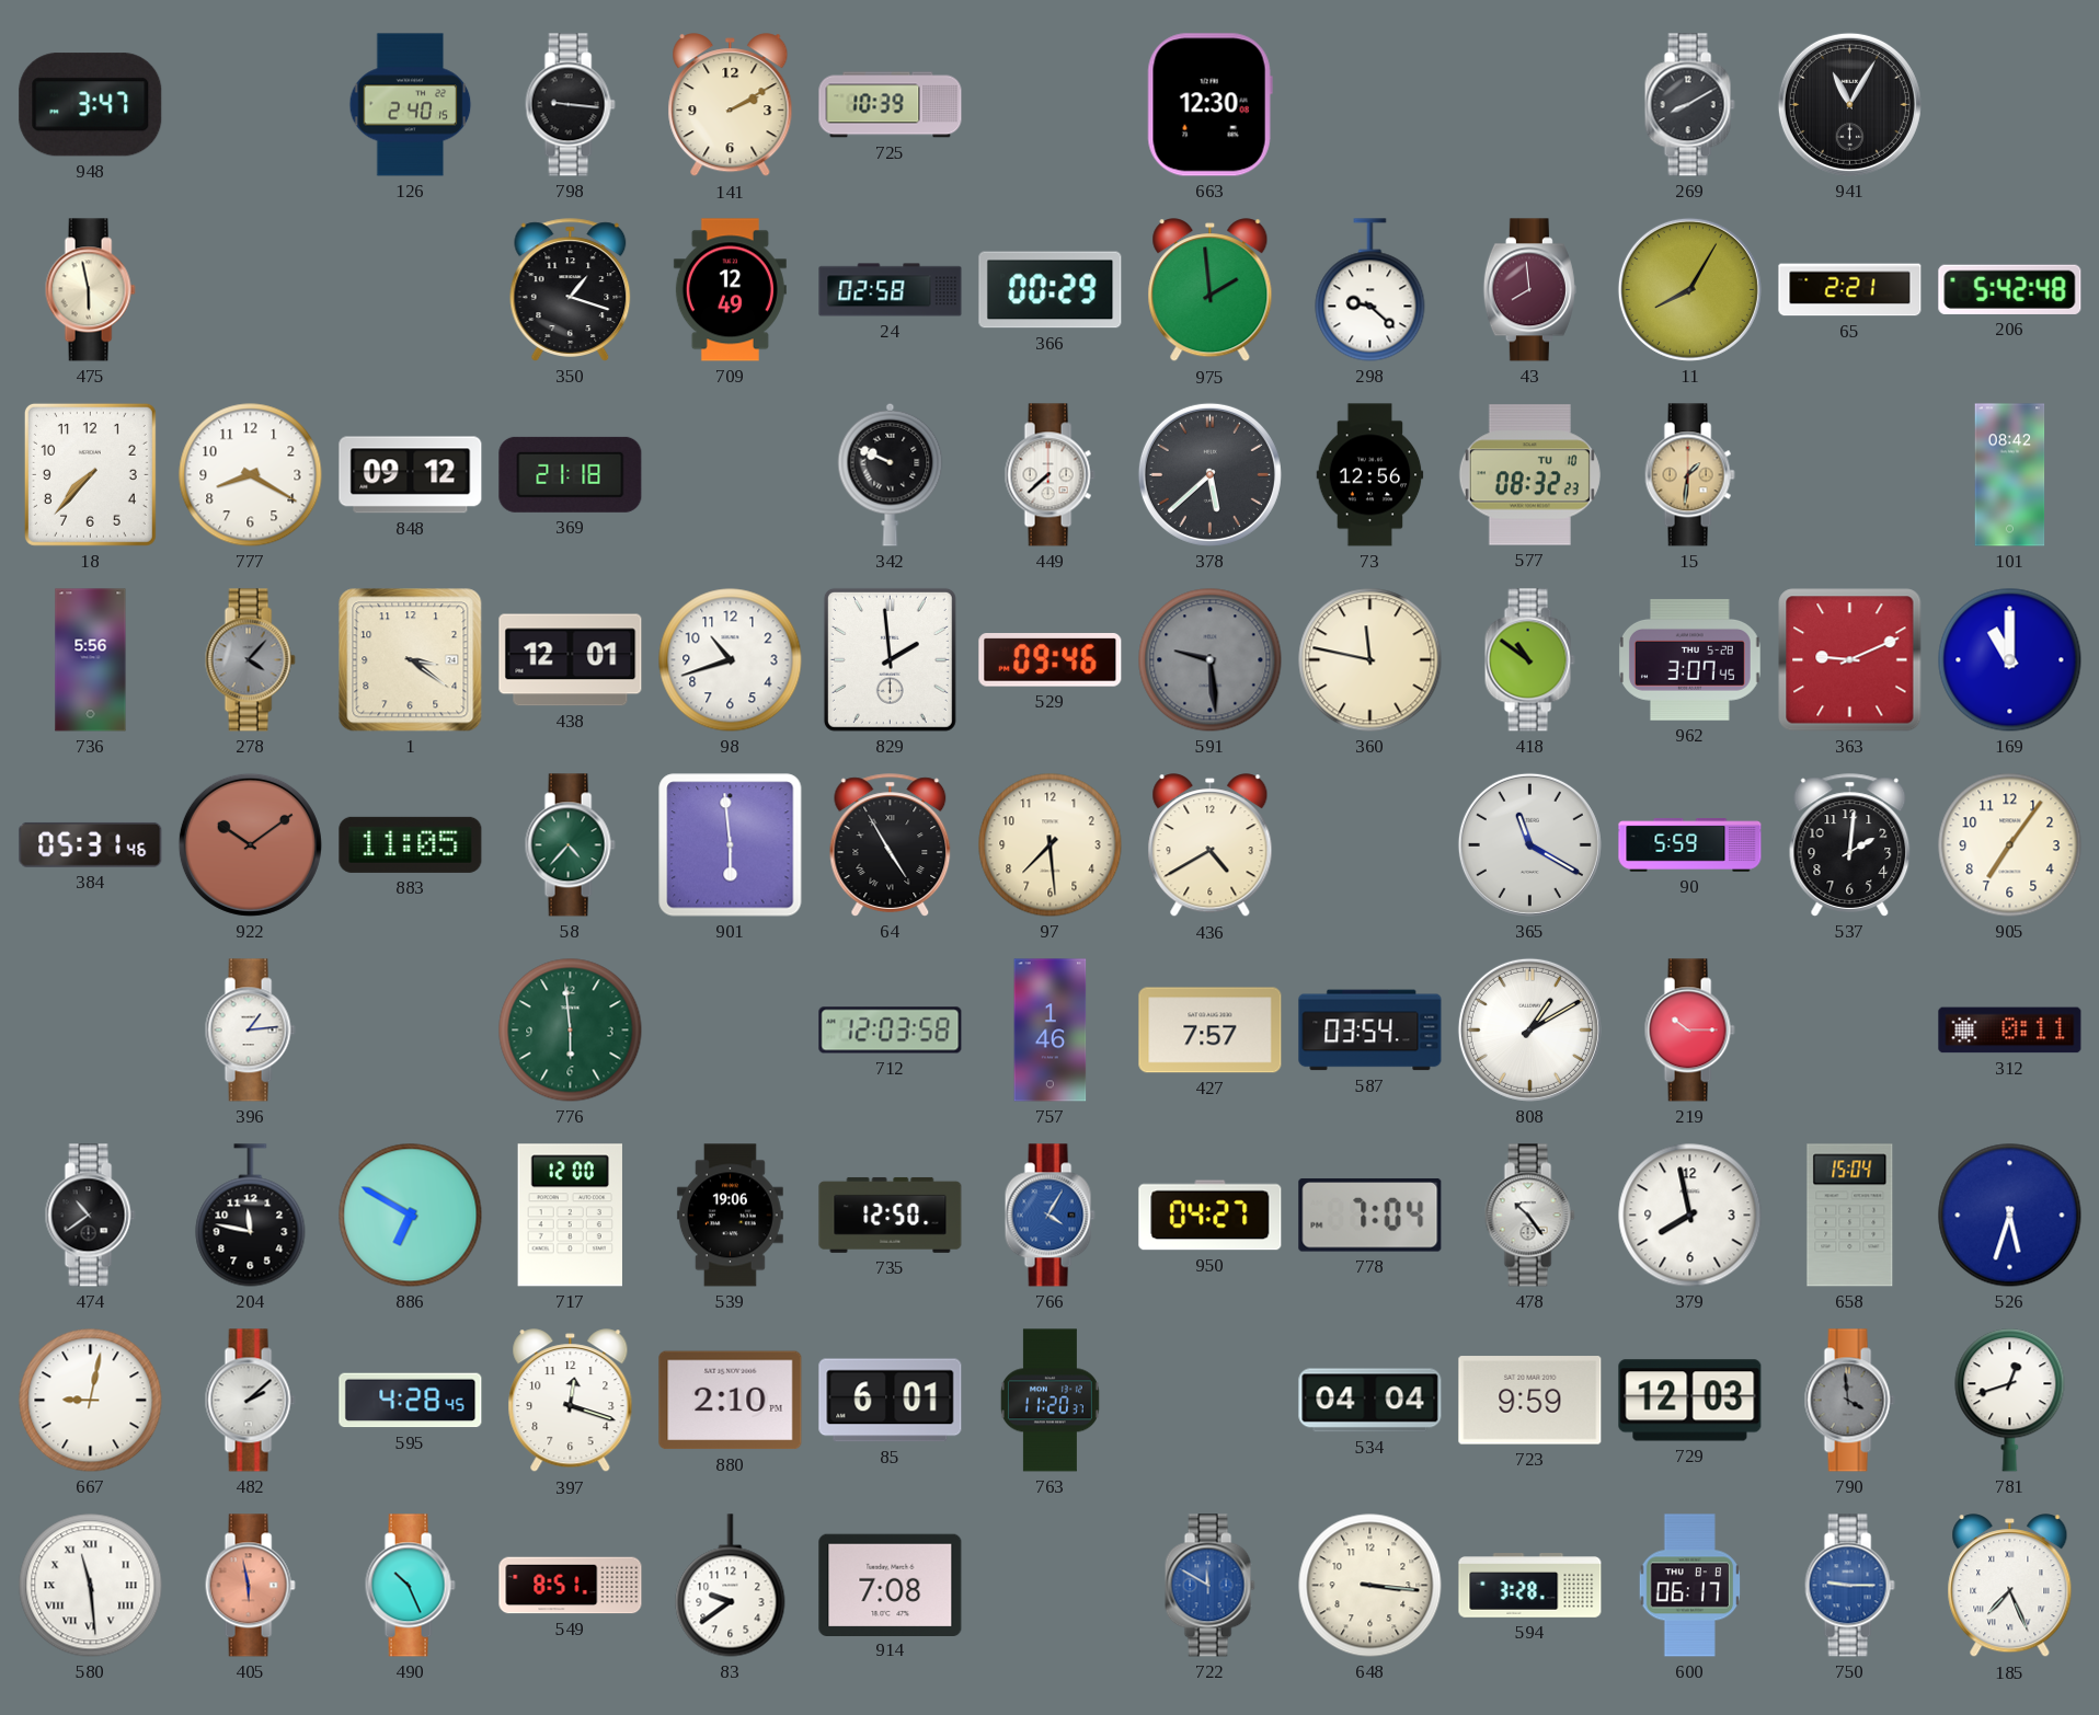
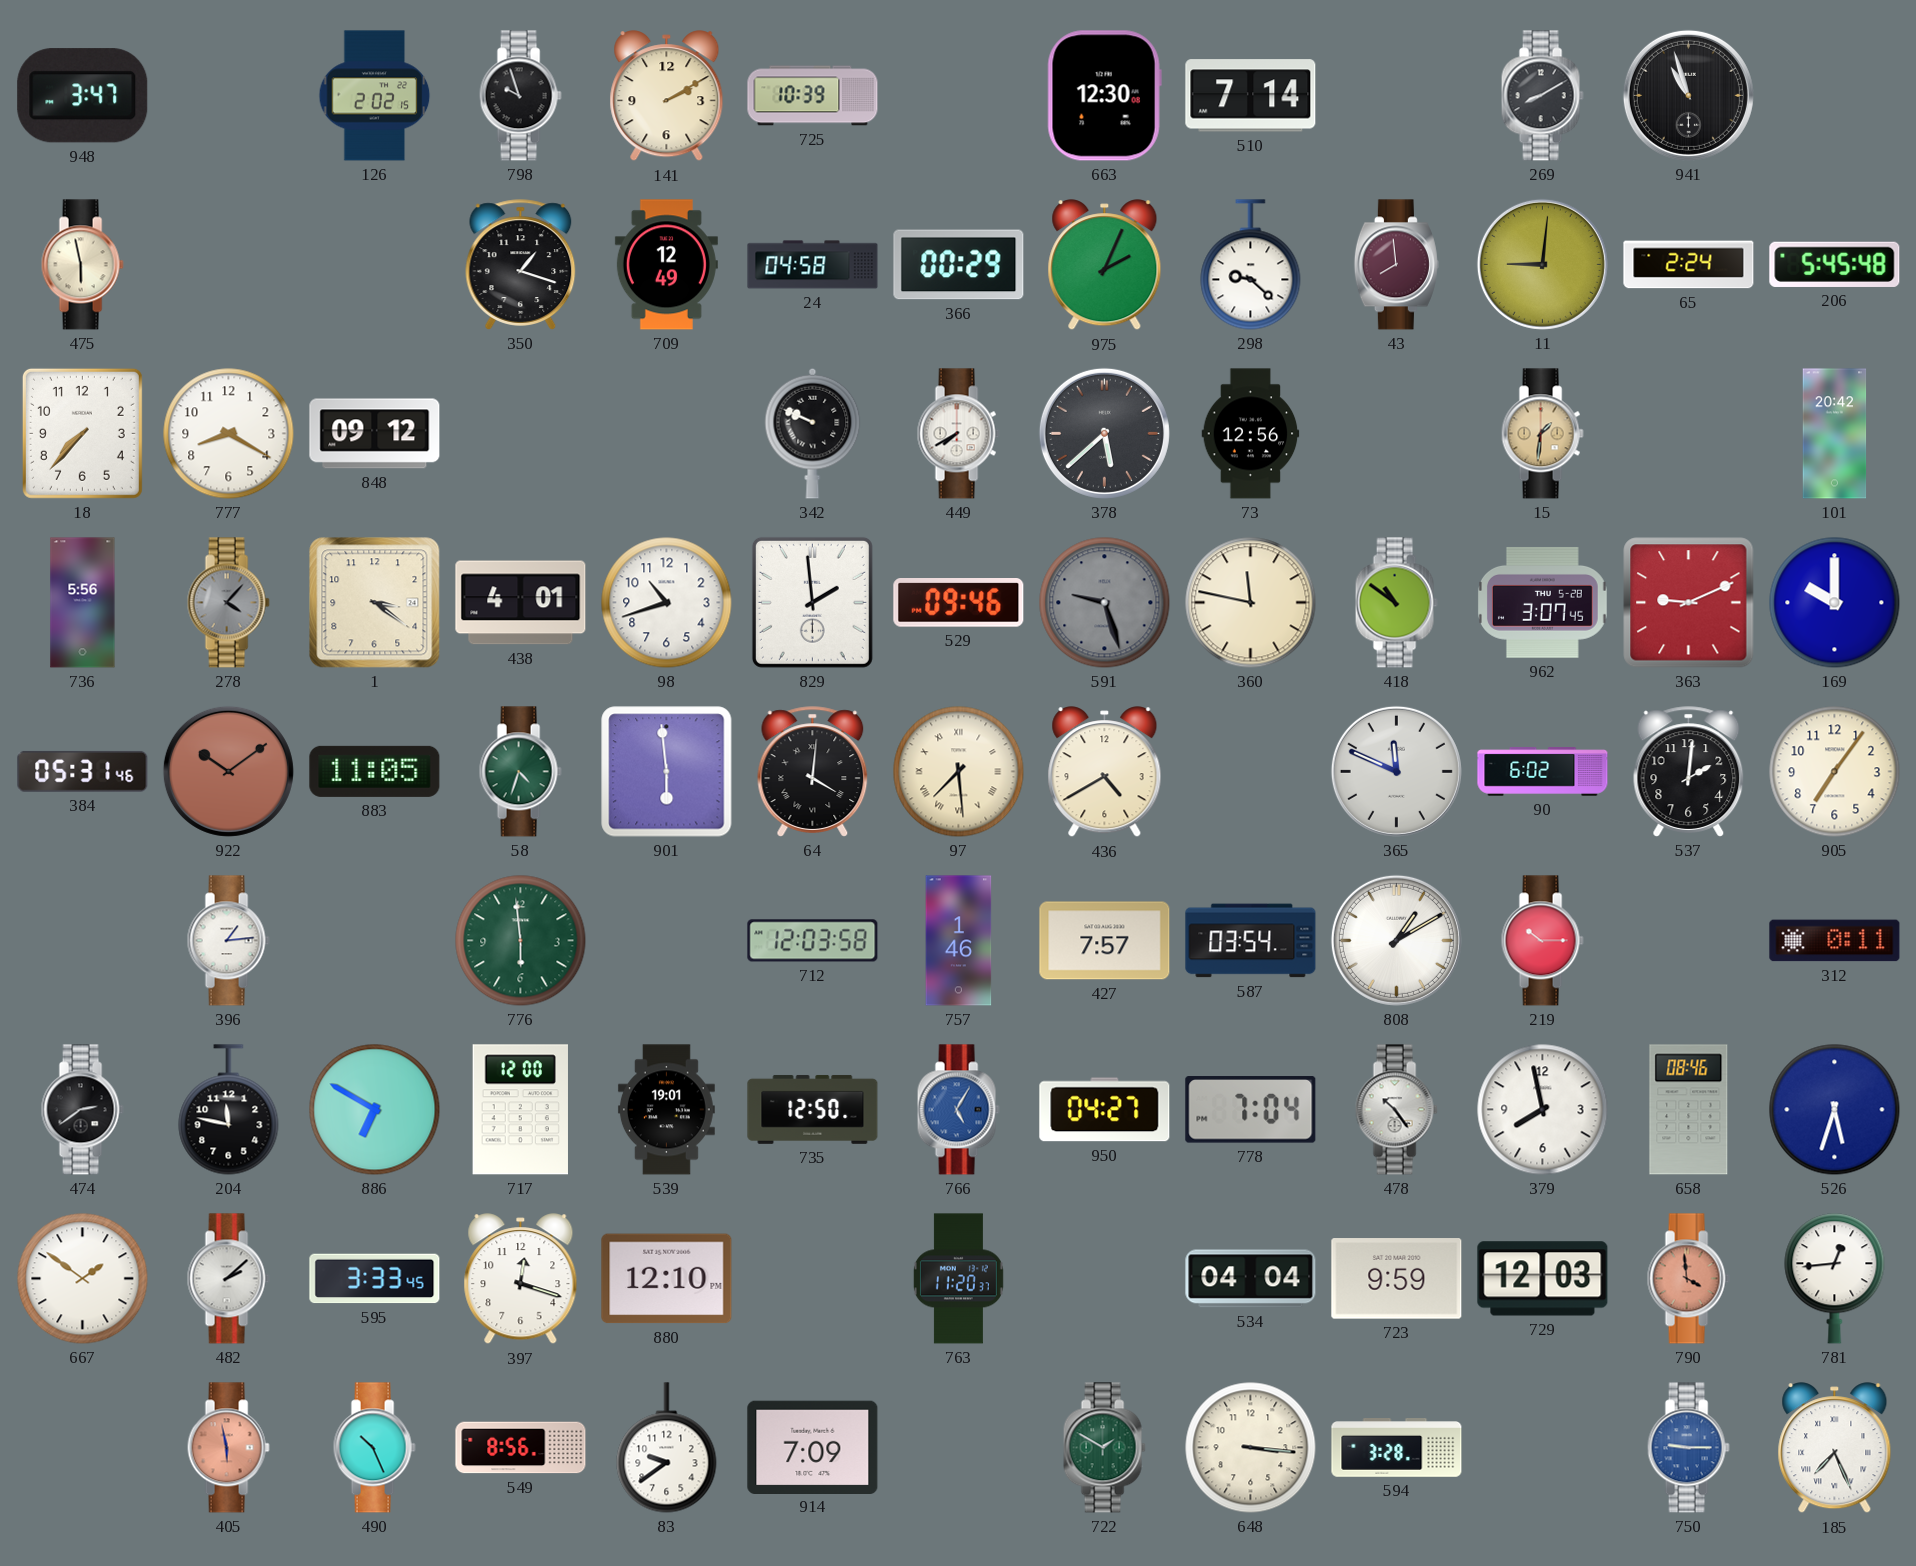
126: 2:40 -> 2:02 (375, 96)
798: 9:16 -> 9:57 (520, 96)
510: none -> 7:14 (1251, 96)
941: 11:05 -> 10:57 (1688, 95)
24: 02:58 -> 04:58 (813, 265)
975: 1:59 -> 2:04 (1105, 265)
11: 8:05 -> 9:01 (1542, 264)
65: 2:21 -> 2:24 (1689, 265)
206: 5:42 -> 5:45 (1835, 264)
369: 21:18 -> none (571, 474)
449: 7:38 -> 7:40 (958, 434)
577: 08:32 -> none (1529, 475)
101: 08:42 -> 20:42 (1835, 434)
438: 12:01 -> 4:01 (521, 603)
591: 9:29 -> 9:27 (1105, 603)
169: 11:00 -> 10:00 (1835, 603)
58: 4:37 -> 4:33 (520, 772)
64: 4:55 -> 4:01 (813, 772)
97 numerals: Arabic -> Roman (959, 772)
365: 11:20 -> 11:49 (1396, 771)
90: 5:59 -> 6:02 (1543, 772)
474: 10:39 -> 2:39 (82, 1110)
539: 19:06 -> 19:01 (666, 1110)
766: 4:05 -> 5:05 (958, 1110)
658: 15:04 -> 08:46 (1689, 1110)
667: 9:02 -> 1:51 (83, 1279)
595: 4:28 -> 3:33 (375, 1279)
880: 2:10 -> 12:10 (667, 1279)
85: 6:01 -> none (891, 1401)
790 dial: grey -> salmon (1688, 1279)
781: 12:42 -> 12:44 (1835, 1279)
580: 11:29 -> none (91, 1586)
549: 8:51 -> 8:56 (521, 1448)
914: 7:08 -> 7:09 (813, 1447)
722: 11:50 -> 1:50 (1104, 1448)
722 dial: blue -> green (1104, 1448)
600: 06:17 -> none (1690, 1586)
